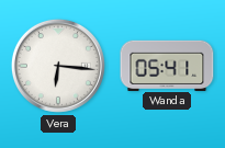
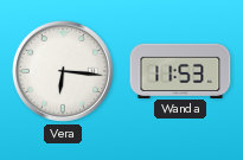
Wanda: 05:41 -> 11:53 (180, 70)
